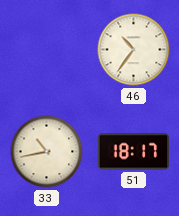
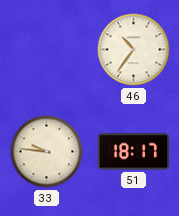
33: 10:43 -> 9:46 (47, 152)
